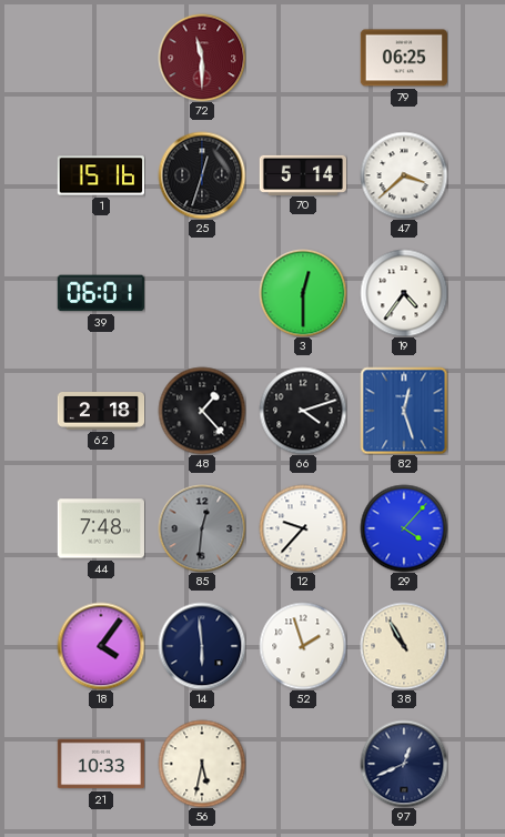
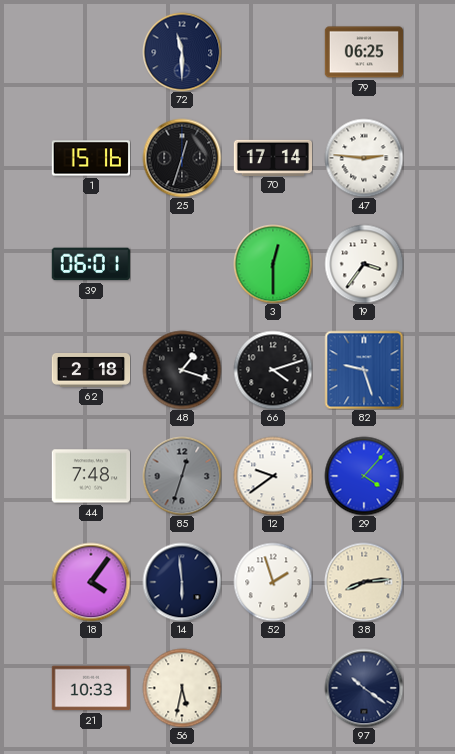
72 dial: burgundy -> navy (182, 52)
70: 5:14 -> 17:14 (273, 157)
47: 3:38 -> 2:46 (364, 158)
19: 4:36 -> 3:36 (364, 264)
48: 1:23 -> 1:18 (182, 370)
82: 12:27 -> 9:27 (364, 370)
85: 12:31 -> 12:33 (182, 476)
12: 9:37 -> 9:39 (273, 476)
38: 10:55 -> 8:14 (364, 582)
97: 12:41 -> 10:21 (364, 688)
